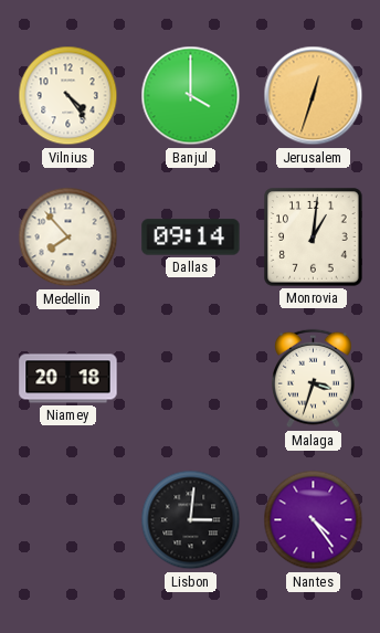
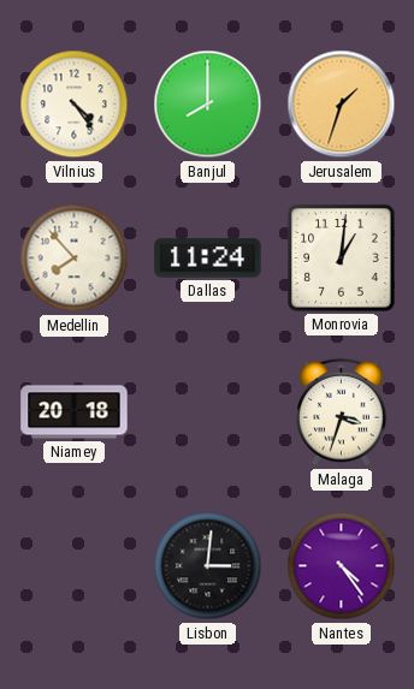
Banjul: 4:00 -> 8:00 (208, 105)
Jerusalem: 12:33 -> 1:33 (342, 105)
Dallas: 09:14 -> 11:24 (208, 259)
